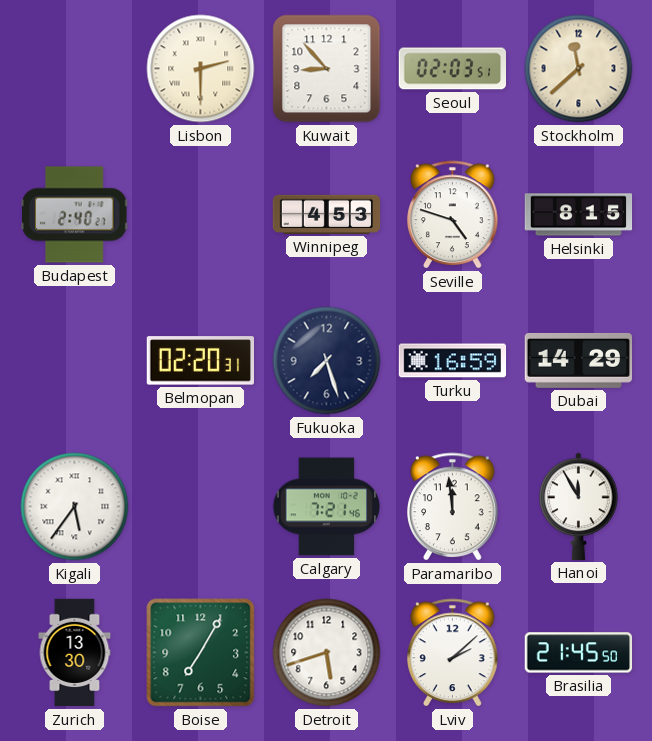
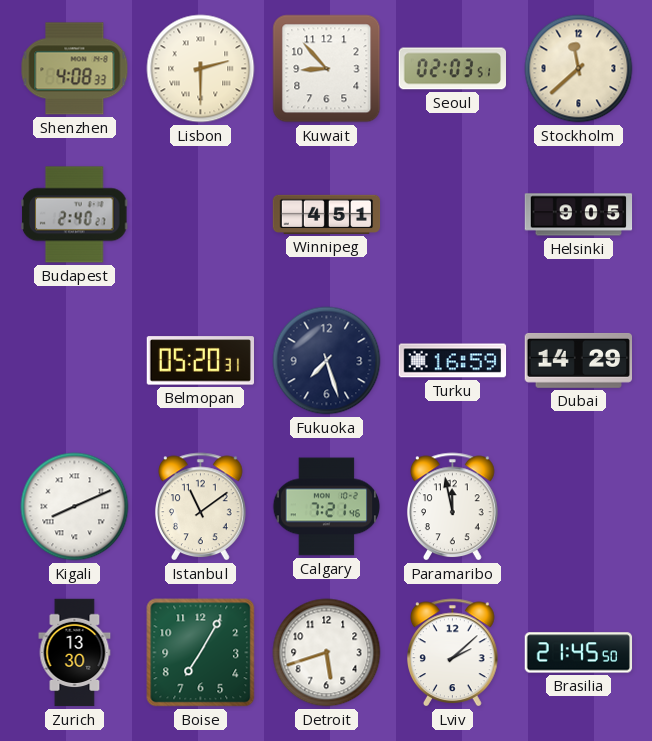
Shenzhen: none -> 4:08 (75, 69)
Winnipeg: 4:53 -> 4:51 (327, 214)
Seville: 4:48 -> none (453, 215)
Helsinki: 8:15 -> 9:05 (579, 215)
Belmopan: 02:20 -> 05:20 (200, 361)
Kigali: 5:36 -> 8:11 (75, 507)
Istanbul: none -> 11:09 (201, 507)
Paramaribo: 11:59 -> 11:58 (453, 507)
Hanoi: 11:55 -> none (579, 506)
